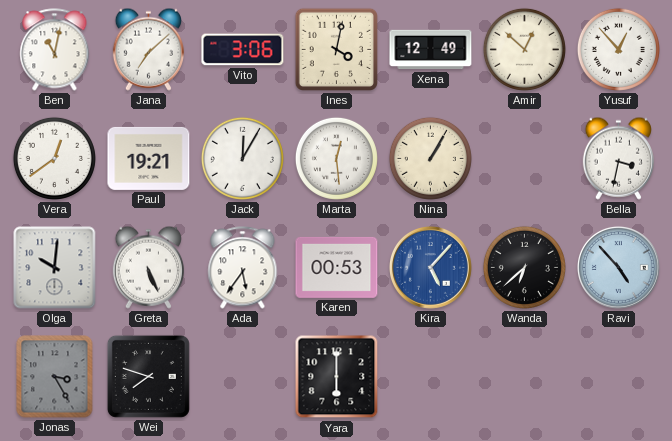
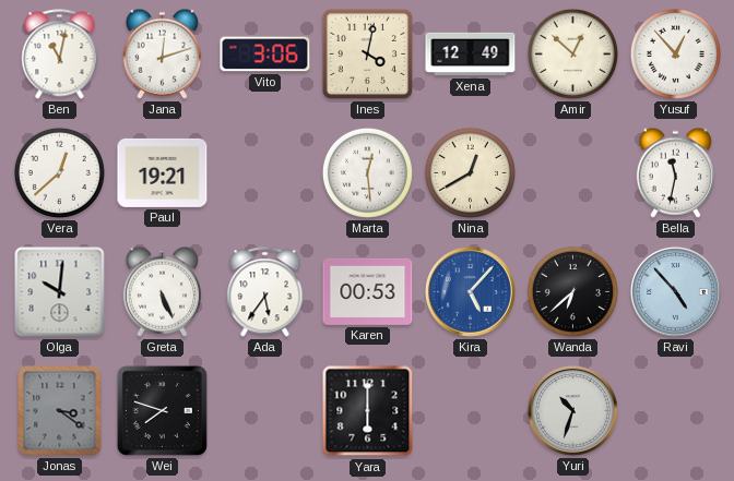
Jana: 7:08 -> 12:12 (162, 53)
Vera: 12:39 -> 12:38 (59, 172)
Jack: 12:05 -> none (242, 158)
Nina: 1:05 -> 12:40 (470, 172)
Bella: 3:32 -> 11:32 (675, 172)
Jonas: 3:25 -> 3:21 (60, 411)
Yuri: none -> 10:33 (572, 410)
